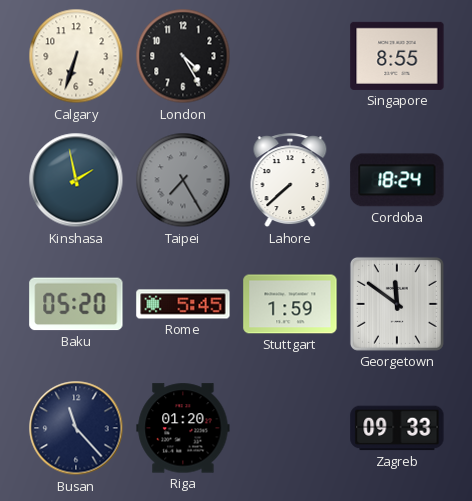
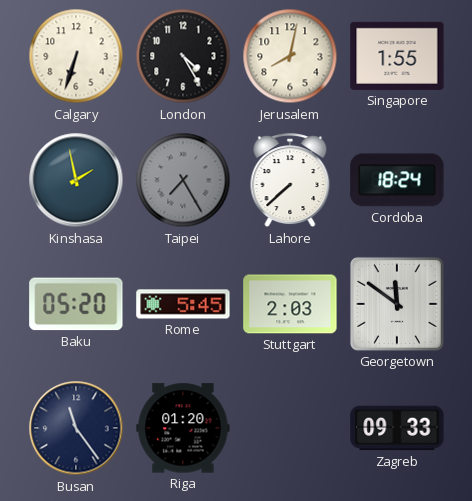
Jerusalem: none -> 8:02 (290, 56)
Singapore: 8:55 -> 1:55 (397, 56)
Stuttgart: 1:59 -> 2:03 (290, 304)
Busan: 11:23 -> 11:24 (76, 428)
